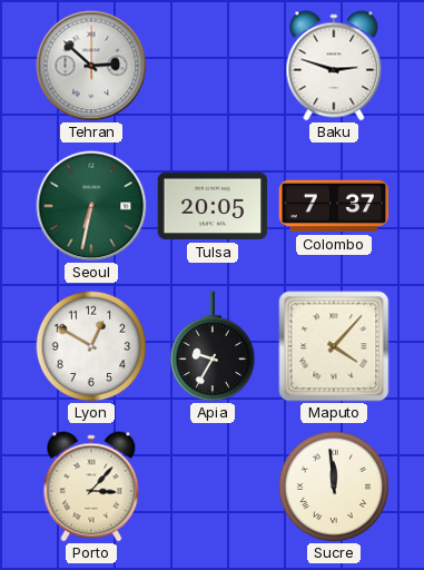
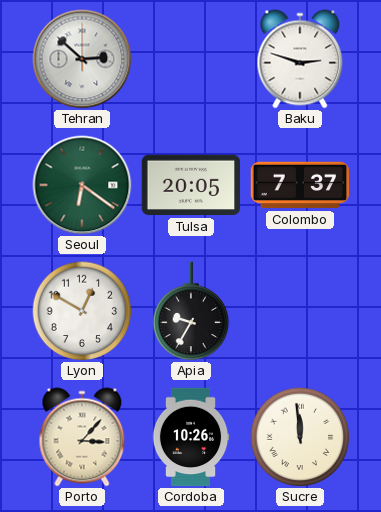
Seoul: 6:32 -> 6:21 (82, 185)
Maputo: 4:07 -> none (334, 346)
Cordoba: none -> 10:26 (191, 437)
